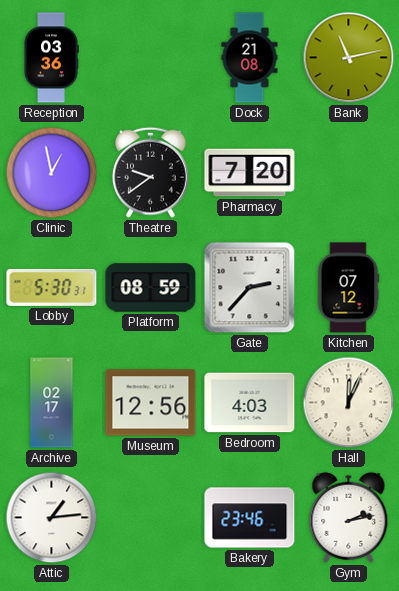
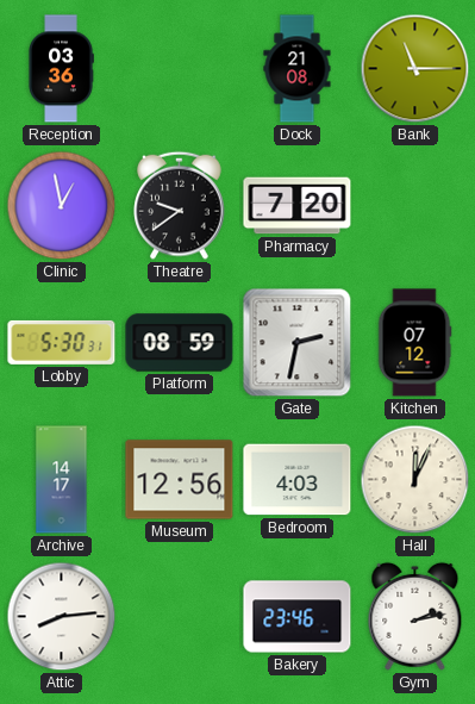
Bank: 11:13 -> 11:15 (415, 69)
Gate: 2:37 -> 2:32 (298, 343)
Archive: 02:17 -> 14:17 (62, 480)
Attic: 1:14 -> 8:14 (62, 617)
